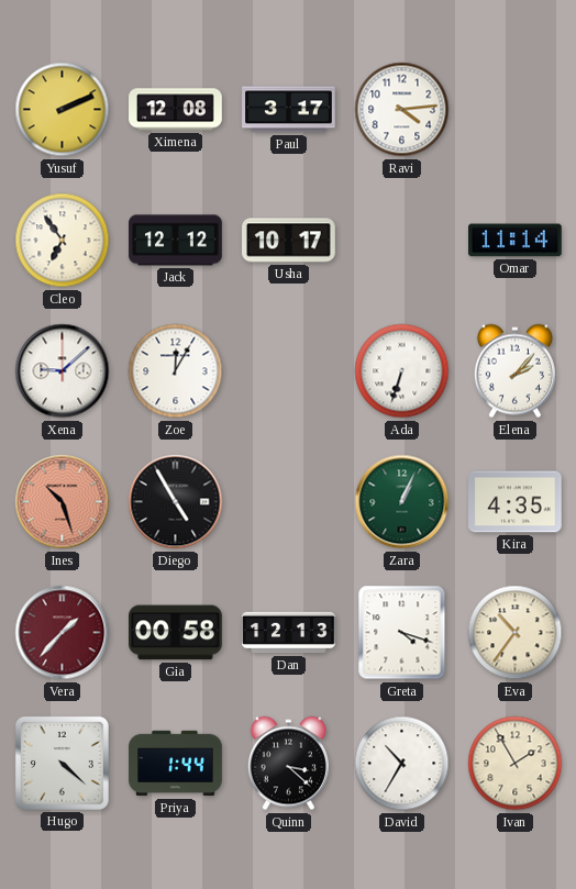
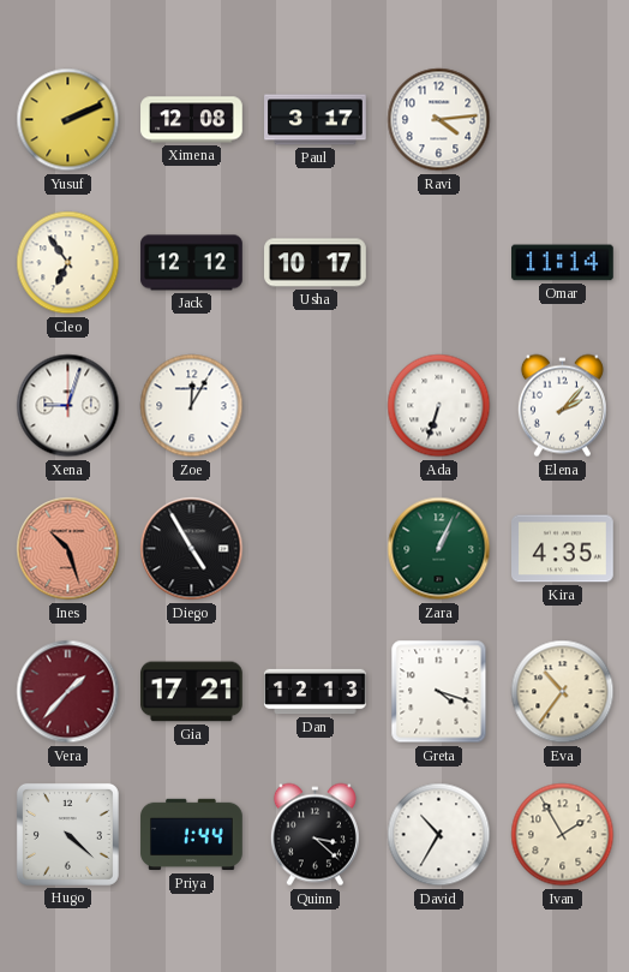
Xena: 9:08 -> 9:03 (68, 406)
Gia: 00:58 -> 17:21 (192, 692)
